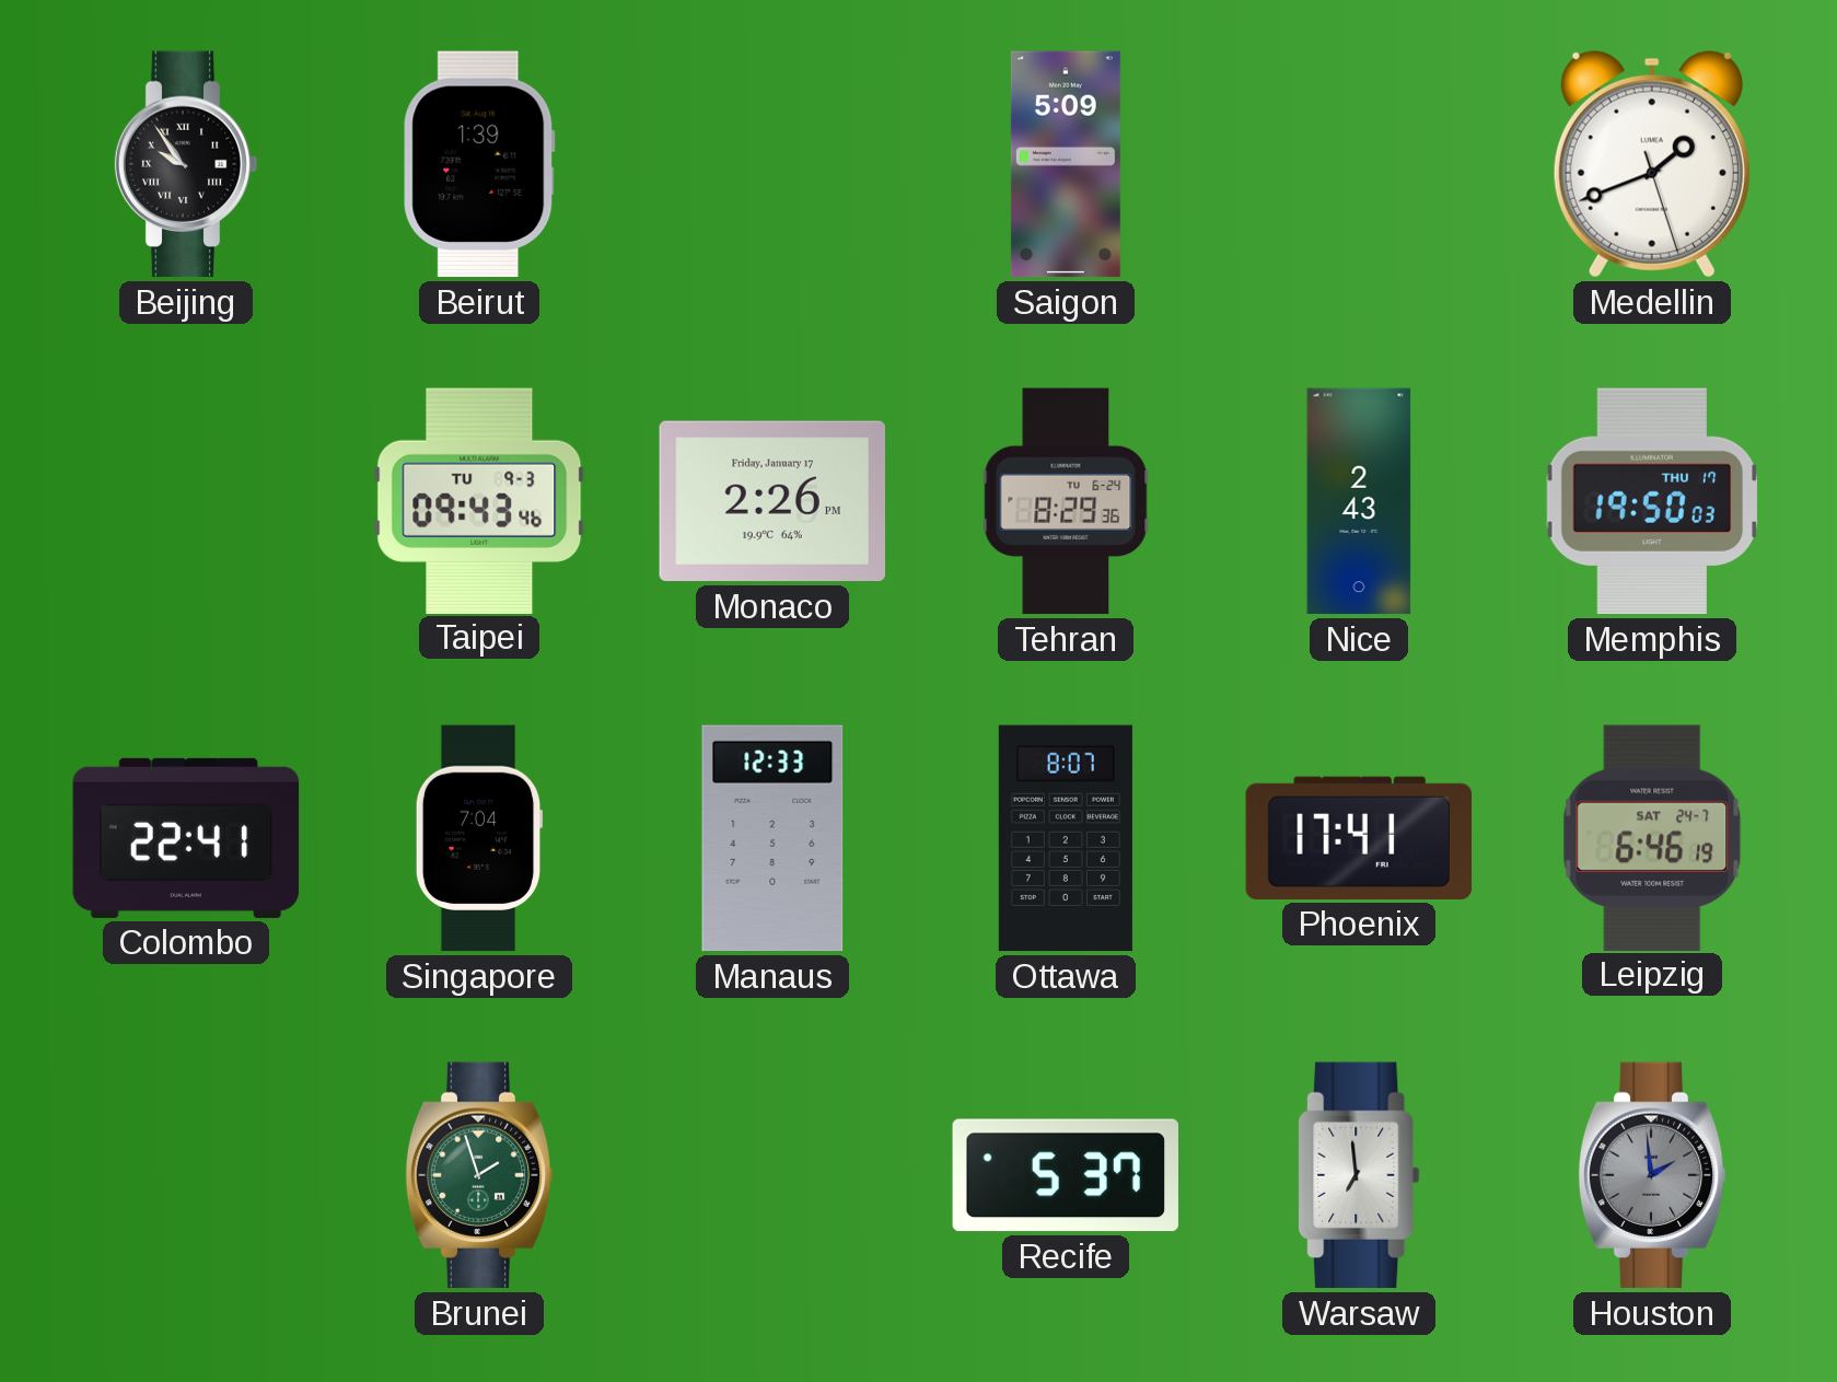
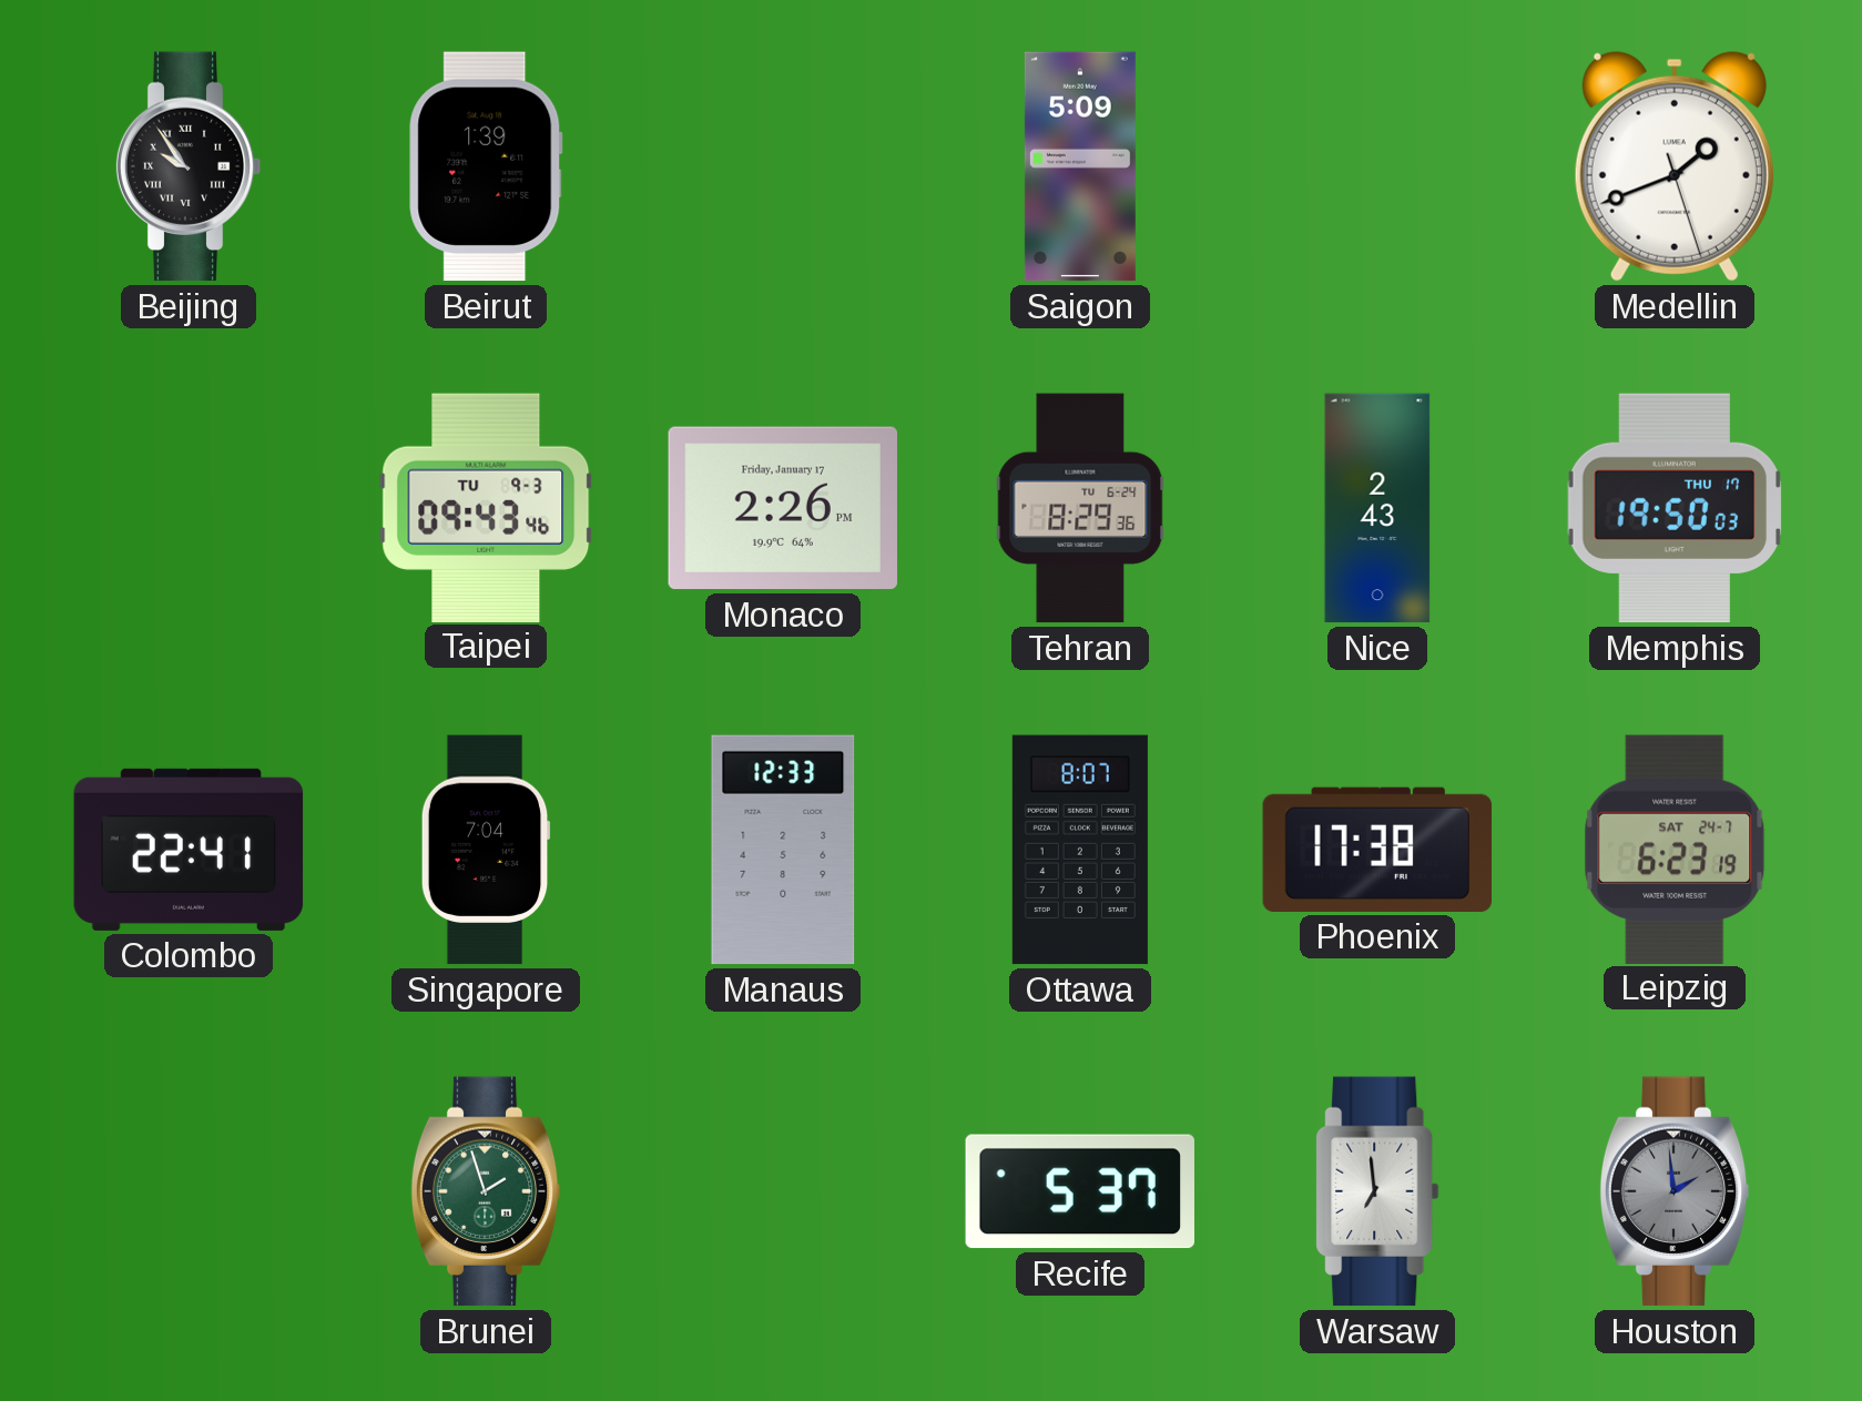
Phoenix: 17:41 -> 17:38 (1377, 850)
Leipzig: 6:46 -> 6:23 (1675, 849)
